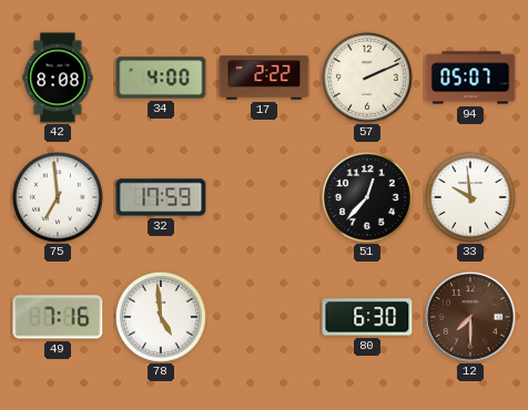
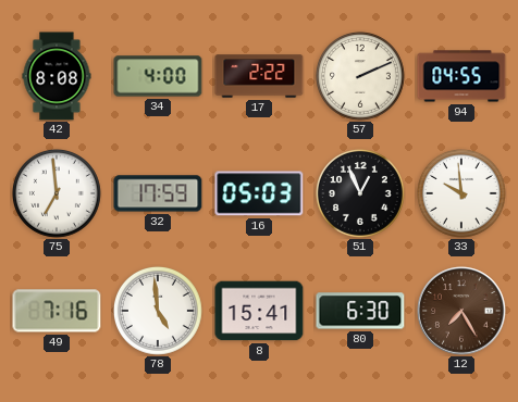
94: 05:07 -> 04:55 (461, 76)
16: none -> 05:03 (259, 193)
51: 12:37 -> 12:56 (360, 193)
8: none -> 15:41 (259, 311)
12: 7:30 -> 7:25 (461, 311)
